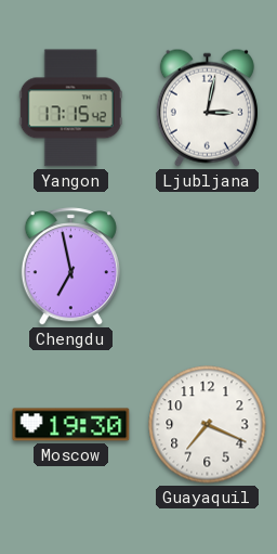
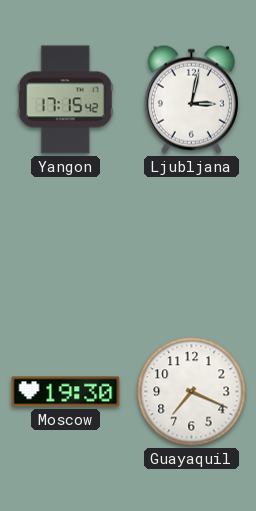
Chengdu: 6:58 -> none (70, 267)
